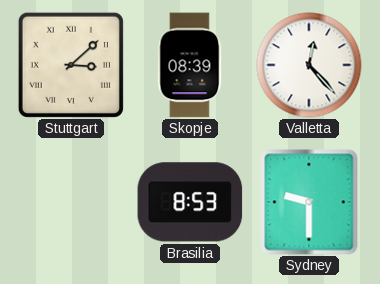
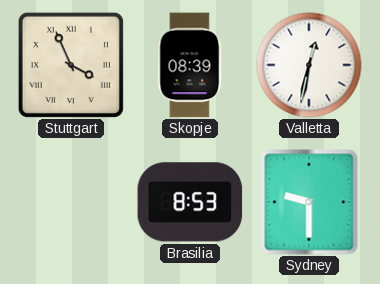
Stuttgart: 3:08 -> 3:56 (71, 65)
Valletta: 12:23 -> 12:32 (309, 65)
